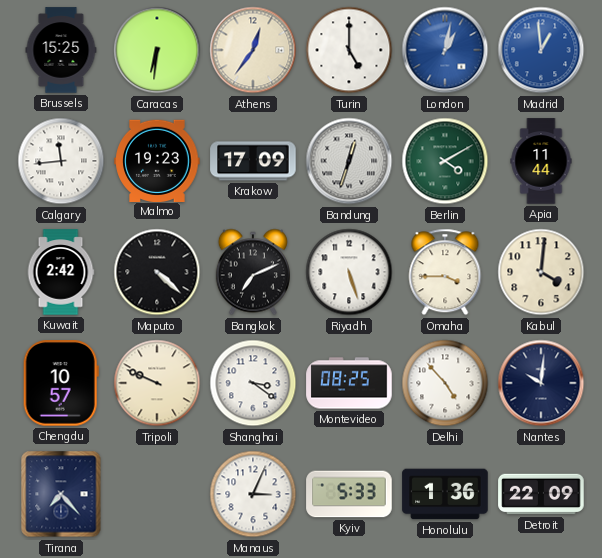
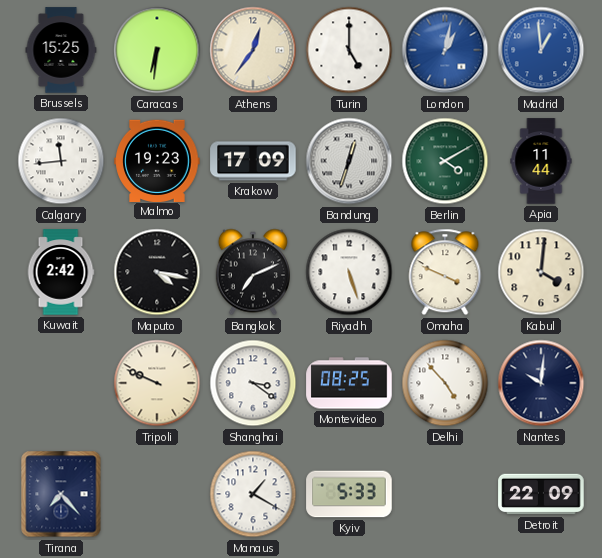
Maputo: 4:22 -> 4:17 (157, 272)
Omaha: 3:45 -> 3:49 (445, 272)
Chengdu: 10:57 -> none (61, 383)
Manaus: 3:04 -> 1:20 (253, 494)
Honolulu: 1:36 -> none (445, 494)
